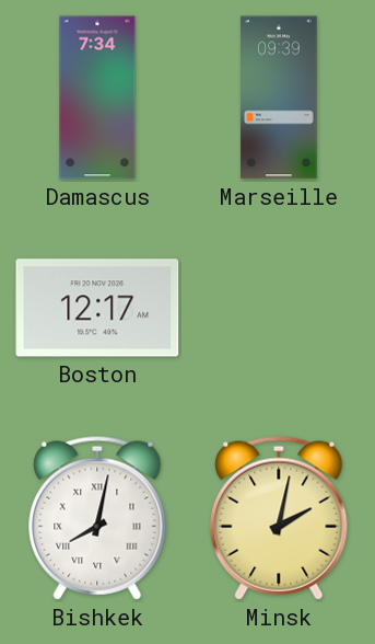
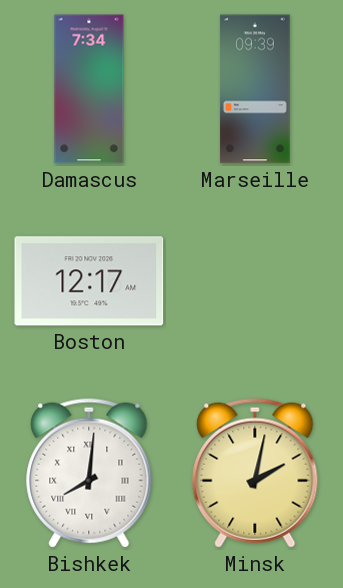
Bishkek: 8:02 -> 8:01 (89, 473)
